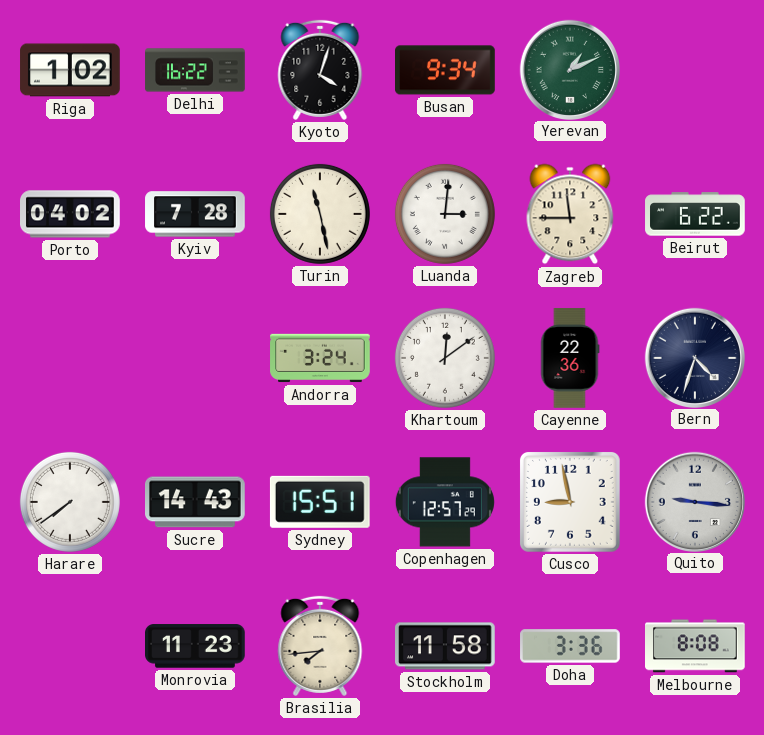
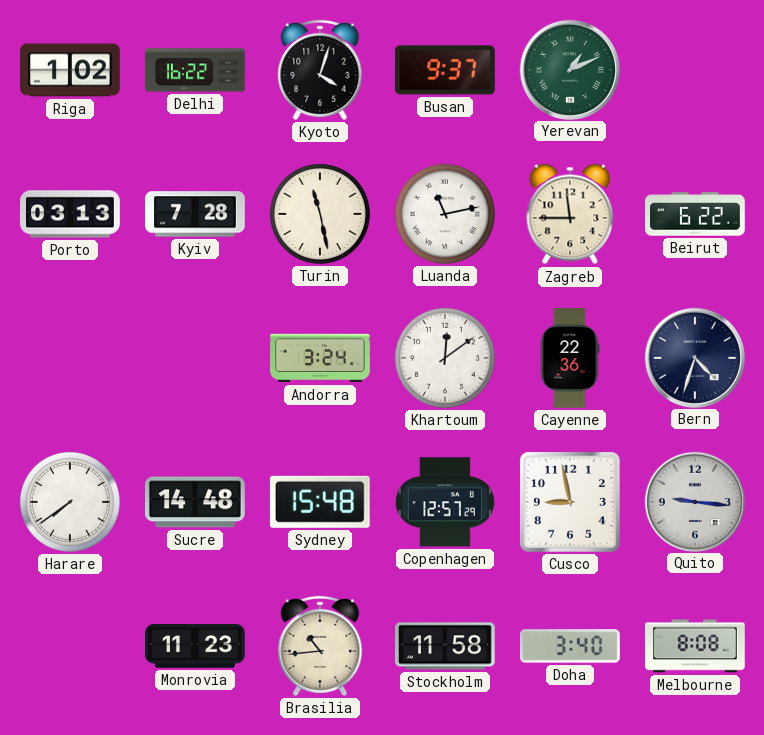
Busan: 9:34 -> 9:37 (446, 70)
Porto: 04:02 -> 03:13 (71, 214)
Luanda: 3:01 -> 11:13 (445, 214)
Sucre: 14:43 -> 14:48 (196, 502)
Sydney: 15:51 -> 15:48 (320, 502)
Brasilia: 7:44 -> 10:44 (320, 646)
Doha: 3:36 -> 3:40 (570, 646)
